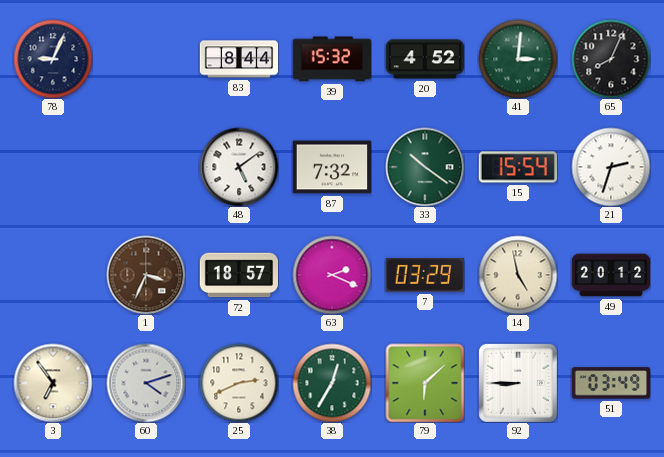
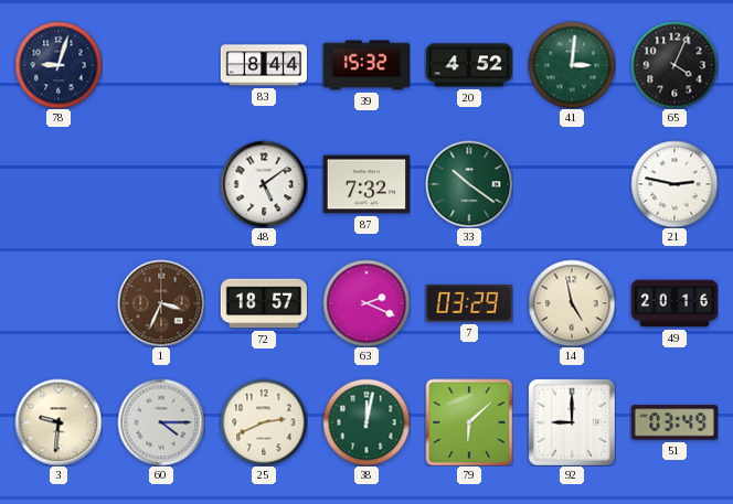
78: 9:04 -> 9:03 (59, 65)
65: 8:04 -> 4:04 (674, 65)
15: 15:54 -> none (517, 167)
21: 2:33 -> 2:47 (674, 184)
49: 20:12 -> 20:16 (674, 303)
3: 6:54 -> 9:31 (59, 422)
60: 4:12 -> 4:15 (161, 422)
38: 12:35 -> 12:02 (366, 422)
92: 8:45 -> 9:00 (572, 422)
